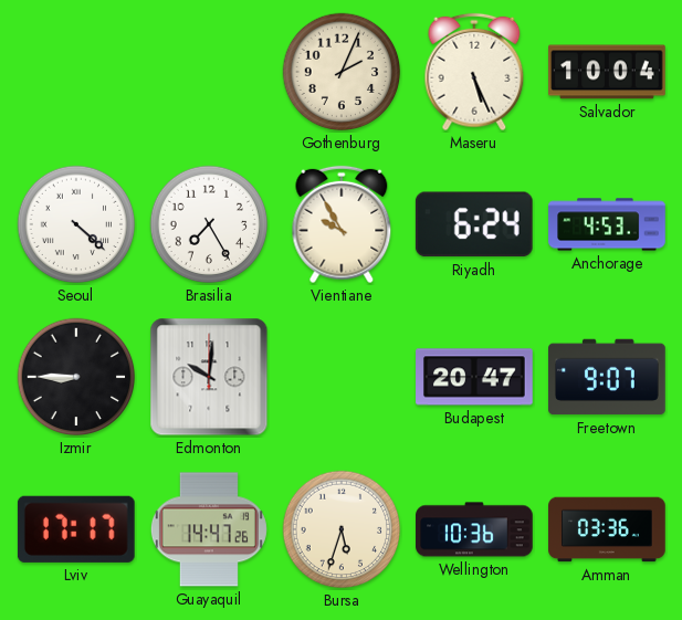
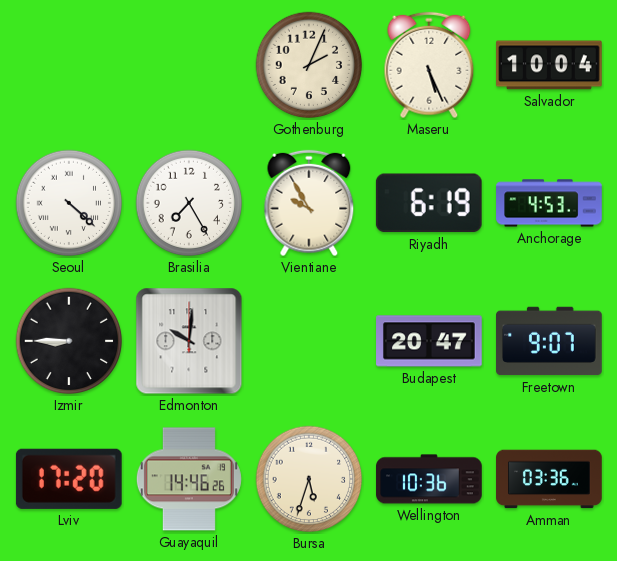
Riyadh: 6:24 -> 6:19 (429, 203)
Lviv: 17:17 -> 17:20 (69, 479)
Guayaquil: 14:47 -> 14:46 (189, 479)
